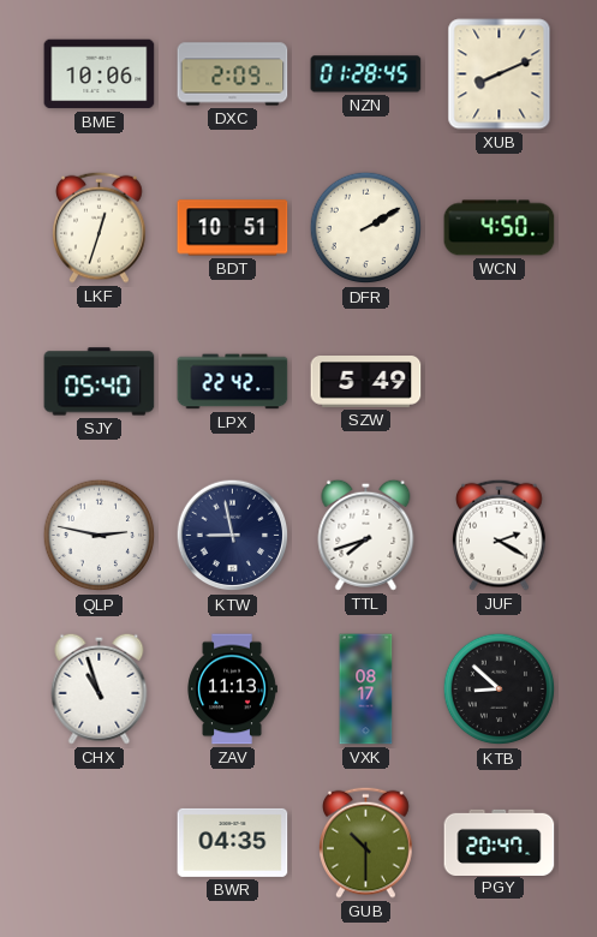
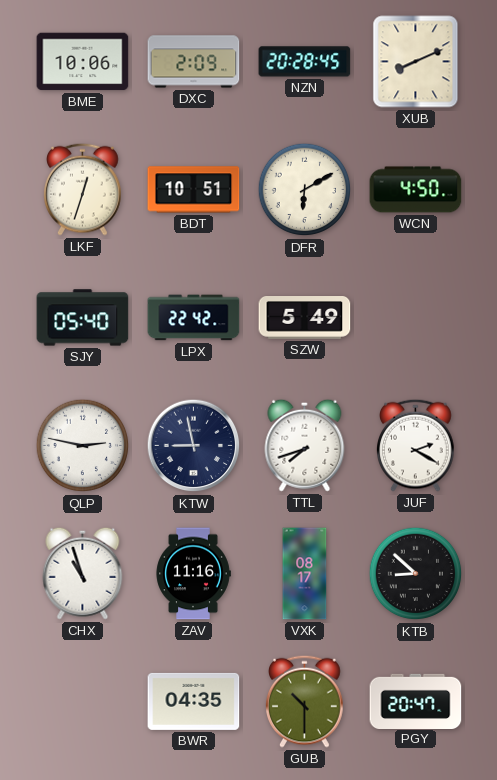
NZN: 01:28 -> 20:28 (305, 62)
DFR: 2:10 -> 6:10 (305, 190)
ZAV: 11:13 -> 11:16 (193, 574)
